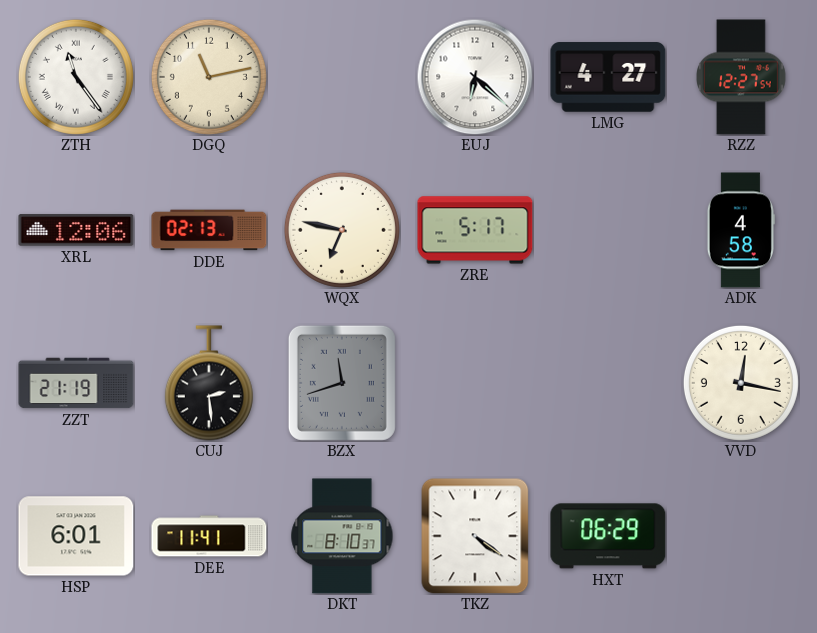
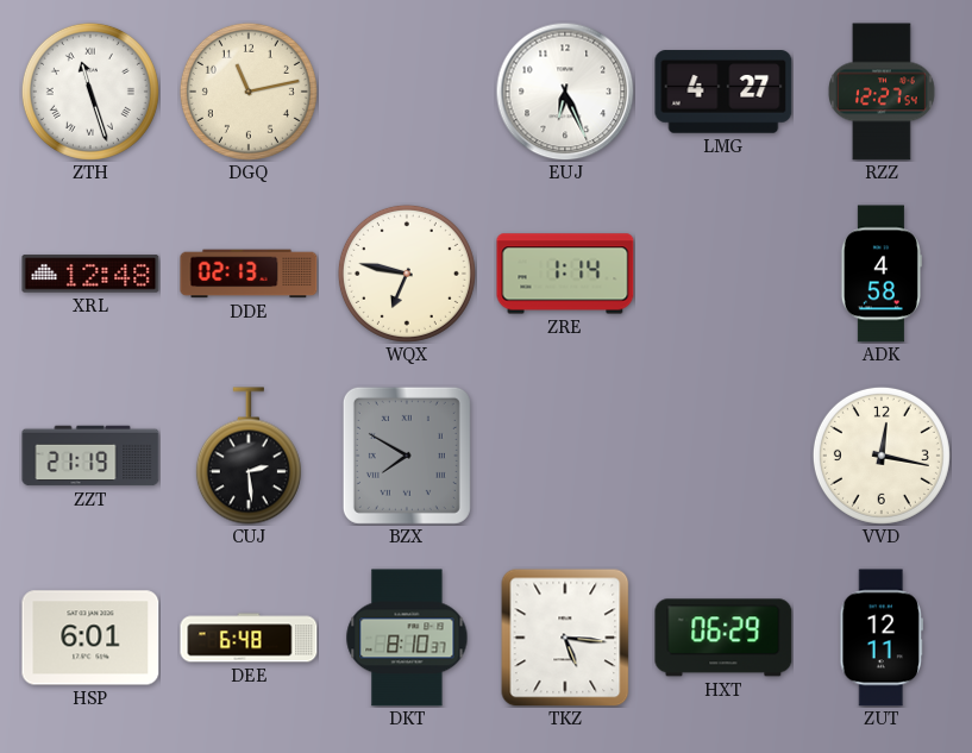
ZTH: 11:24 -> 11:27 (90, 92)
EUJ: 6:22 -> 6:26 (565, 92)
XRL: 12:06 -> 12:48 (90, 274)
ZRE: 5:17 -> 1:14 (565, 274)
BZX: 11:42 -> 7:50 (407, 456)
DEE: 11:41 -> 6:48 (249, 638)
TKZ: 4:21 -> 5:16 (565, 638)
ZUT: none -> 12:11 (882, 638)
